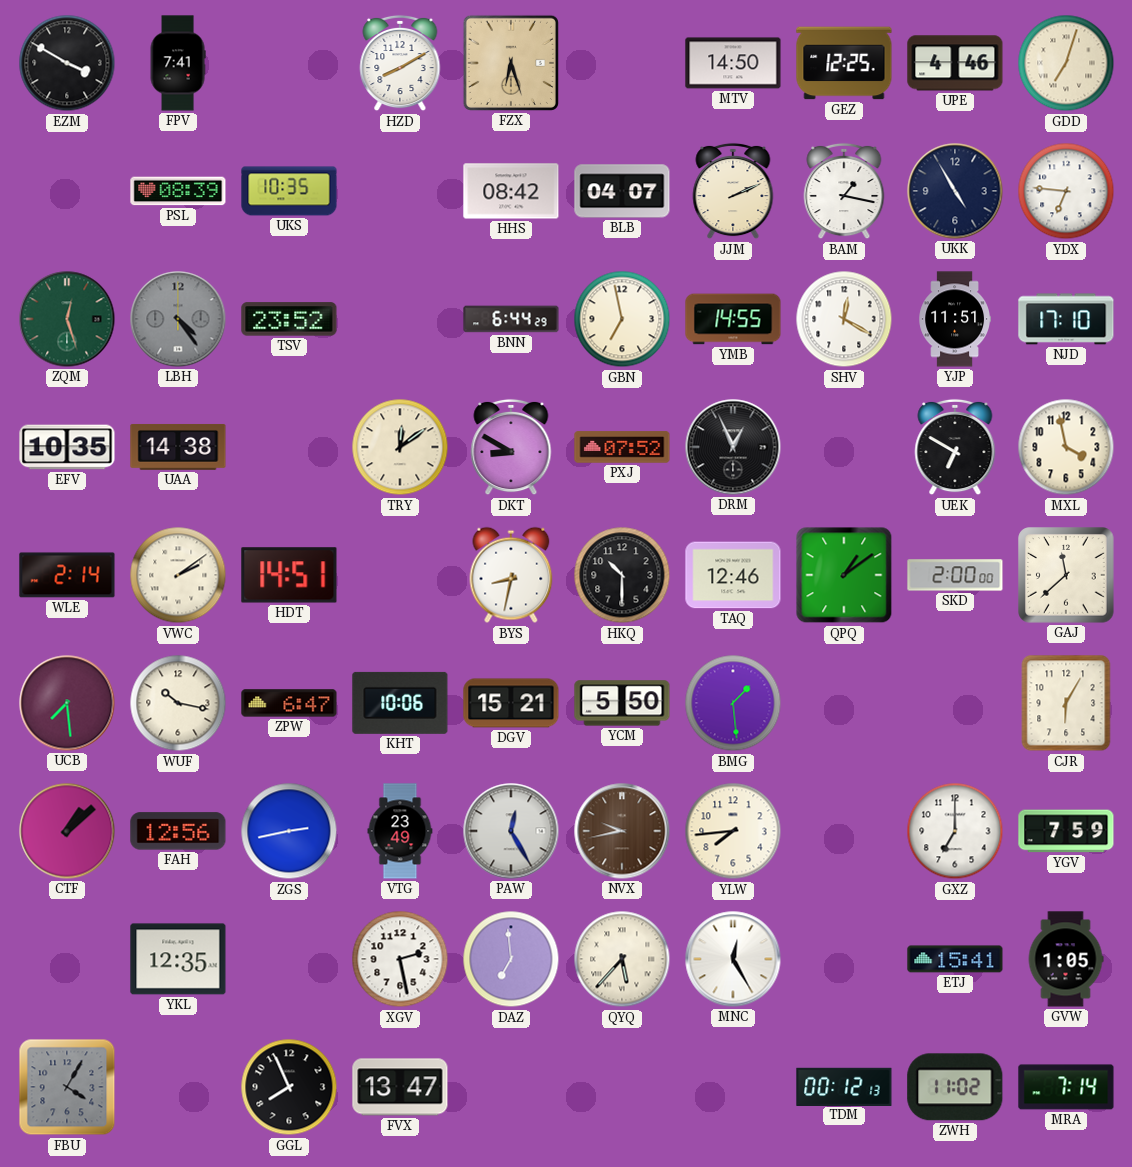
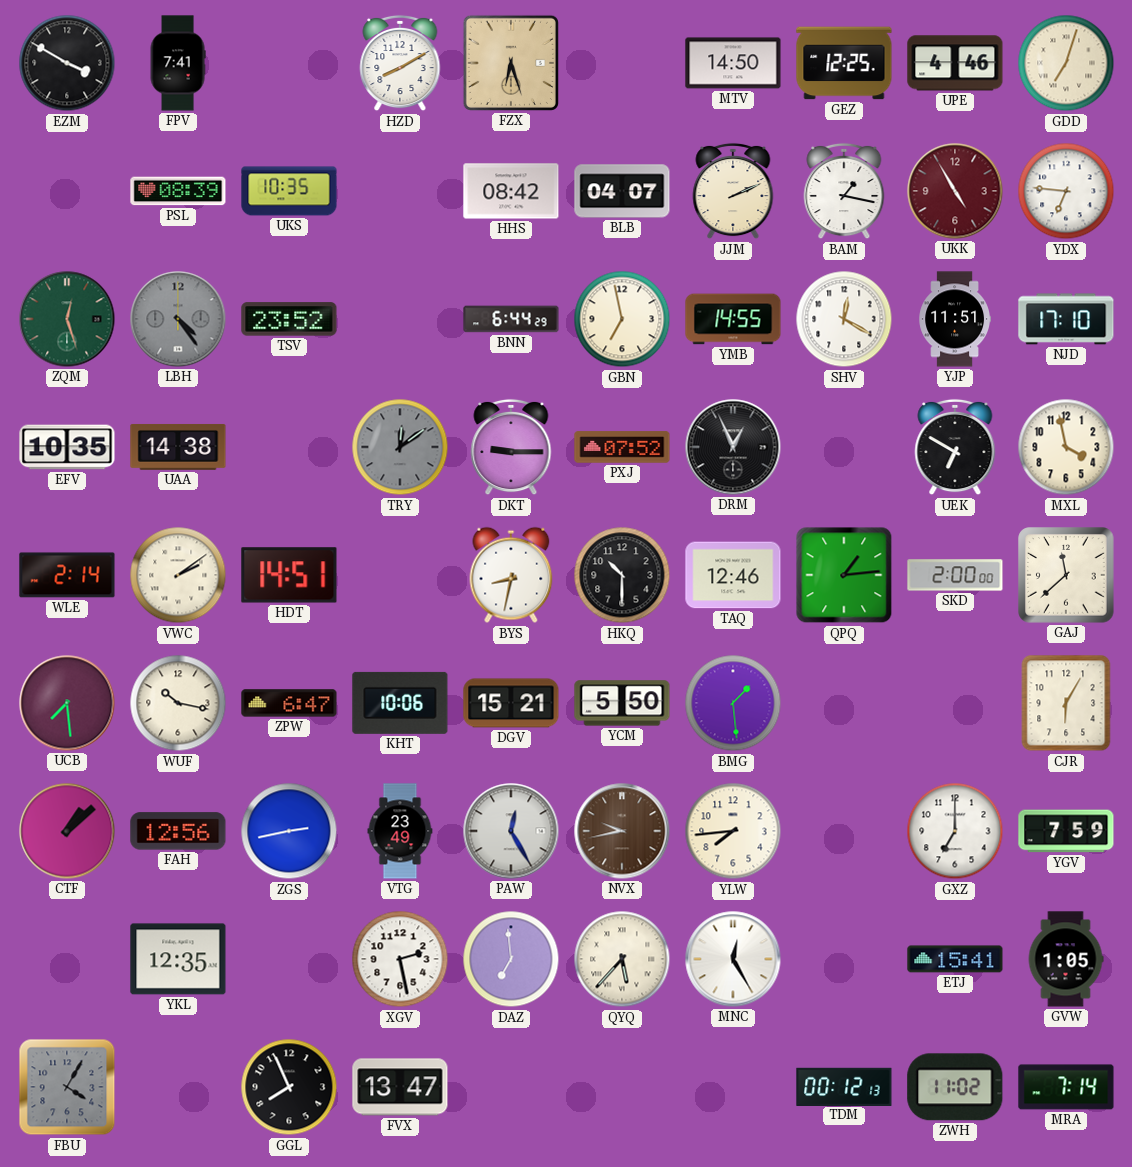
UKK dial: navy -> burgundy (955, 191)
TRY dial: cream -> grey (400, 447)
DKT: 8:50 -> 9:15 (511, 447)
QPQ: 1:09 -> 1:14 (844, 575)
